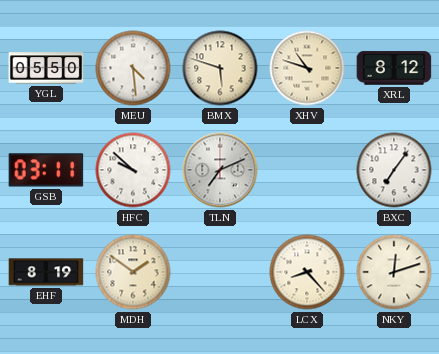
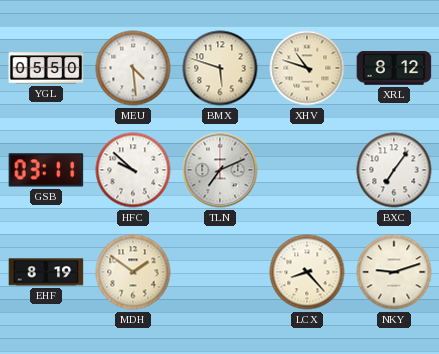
NKY: 12:12 -> 9:12 (394, 272)
